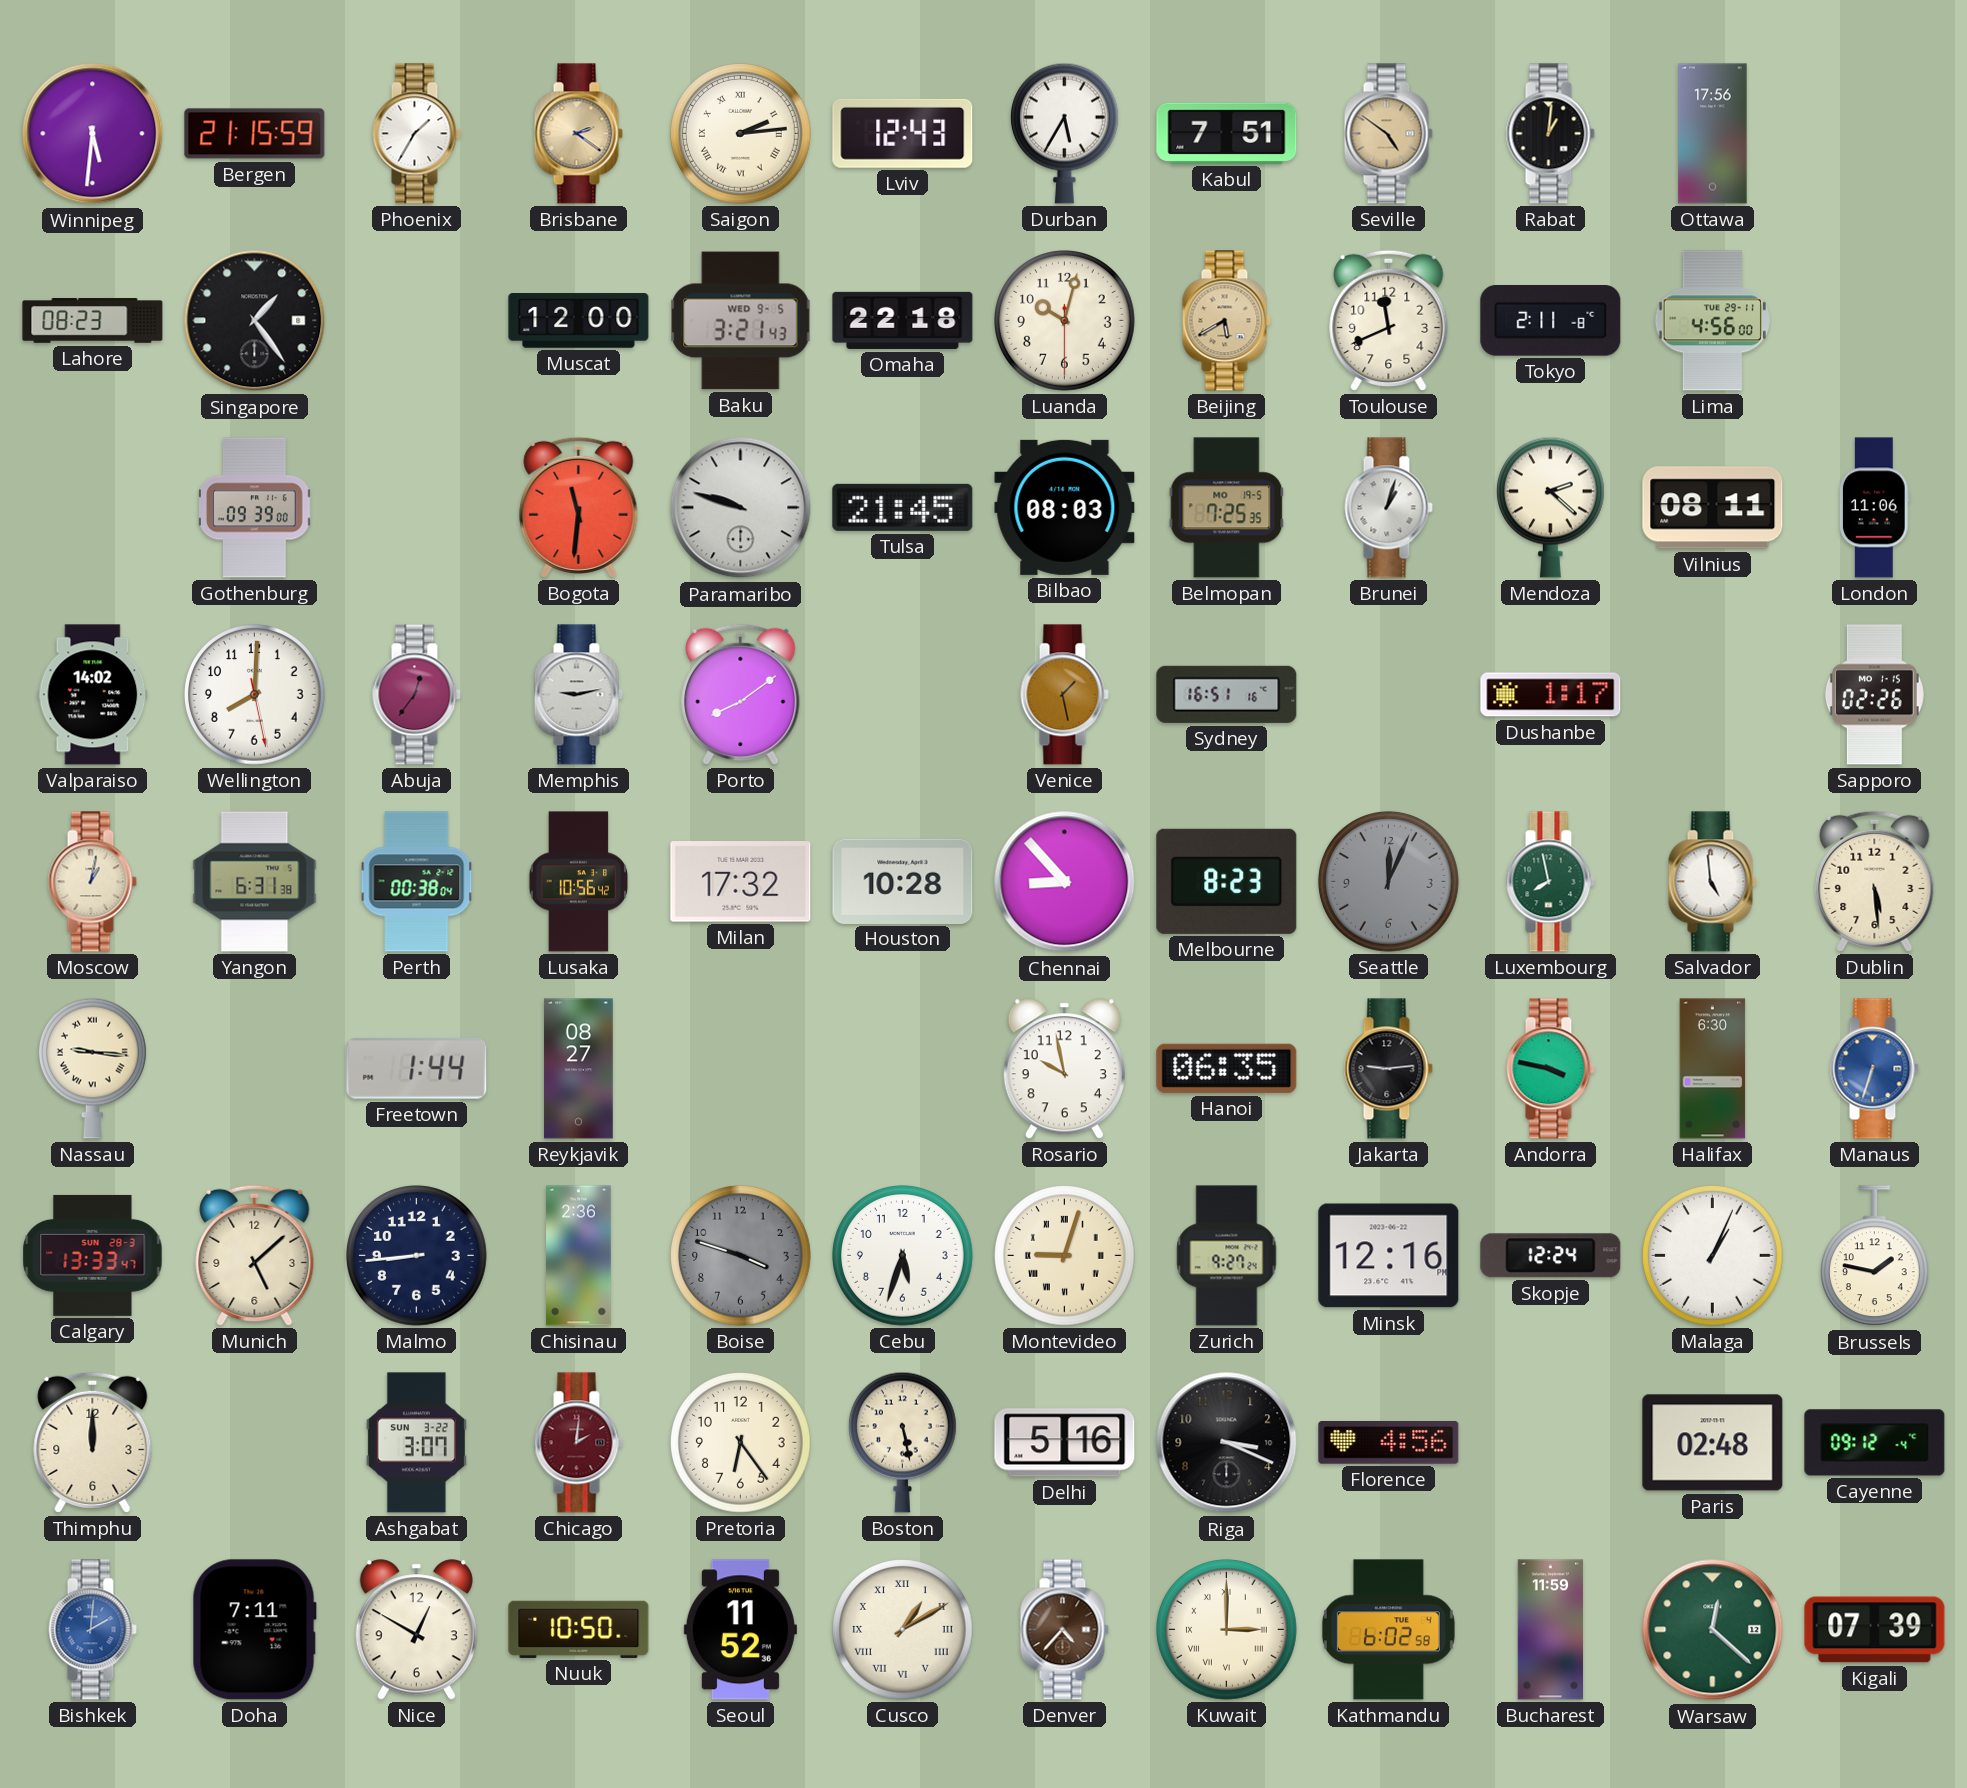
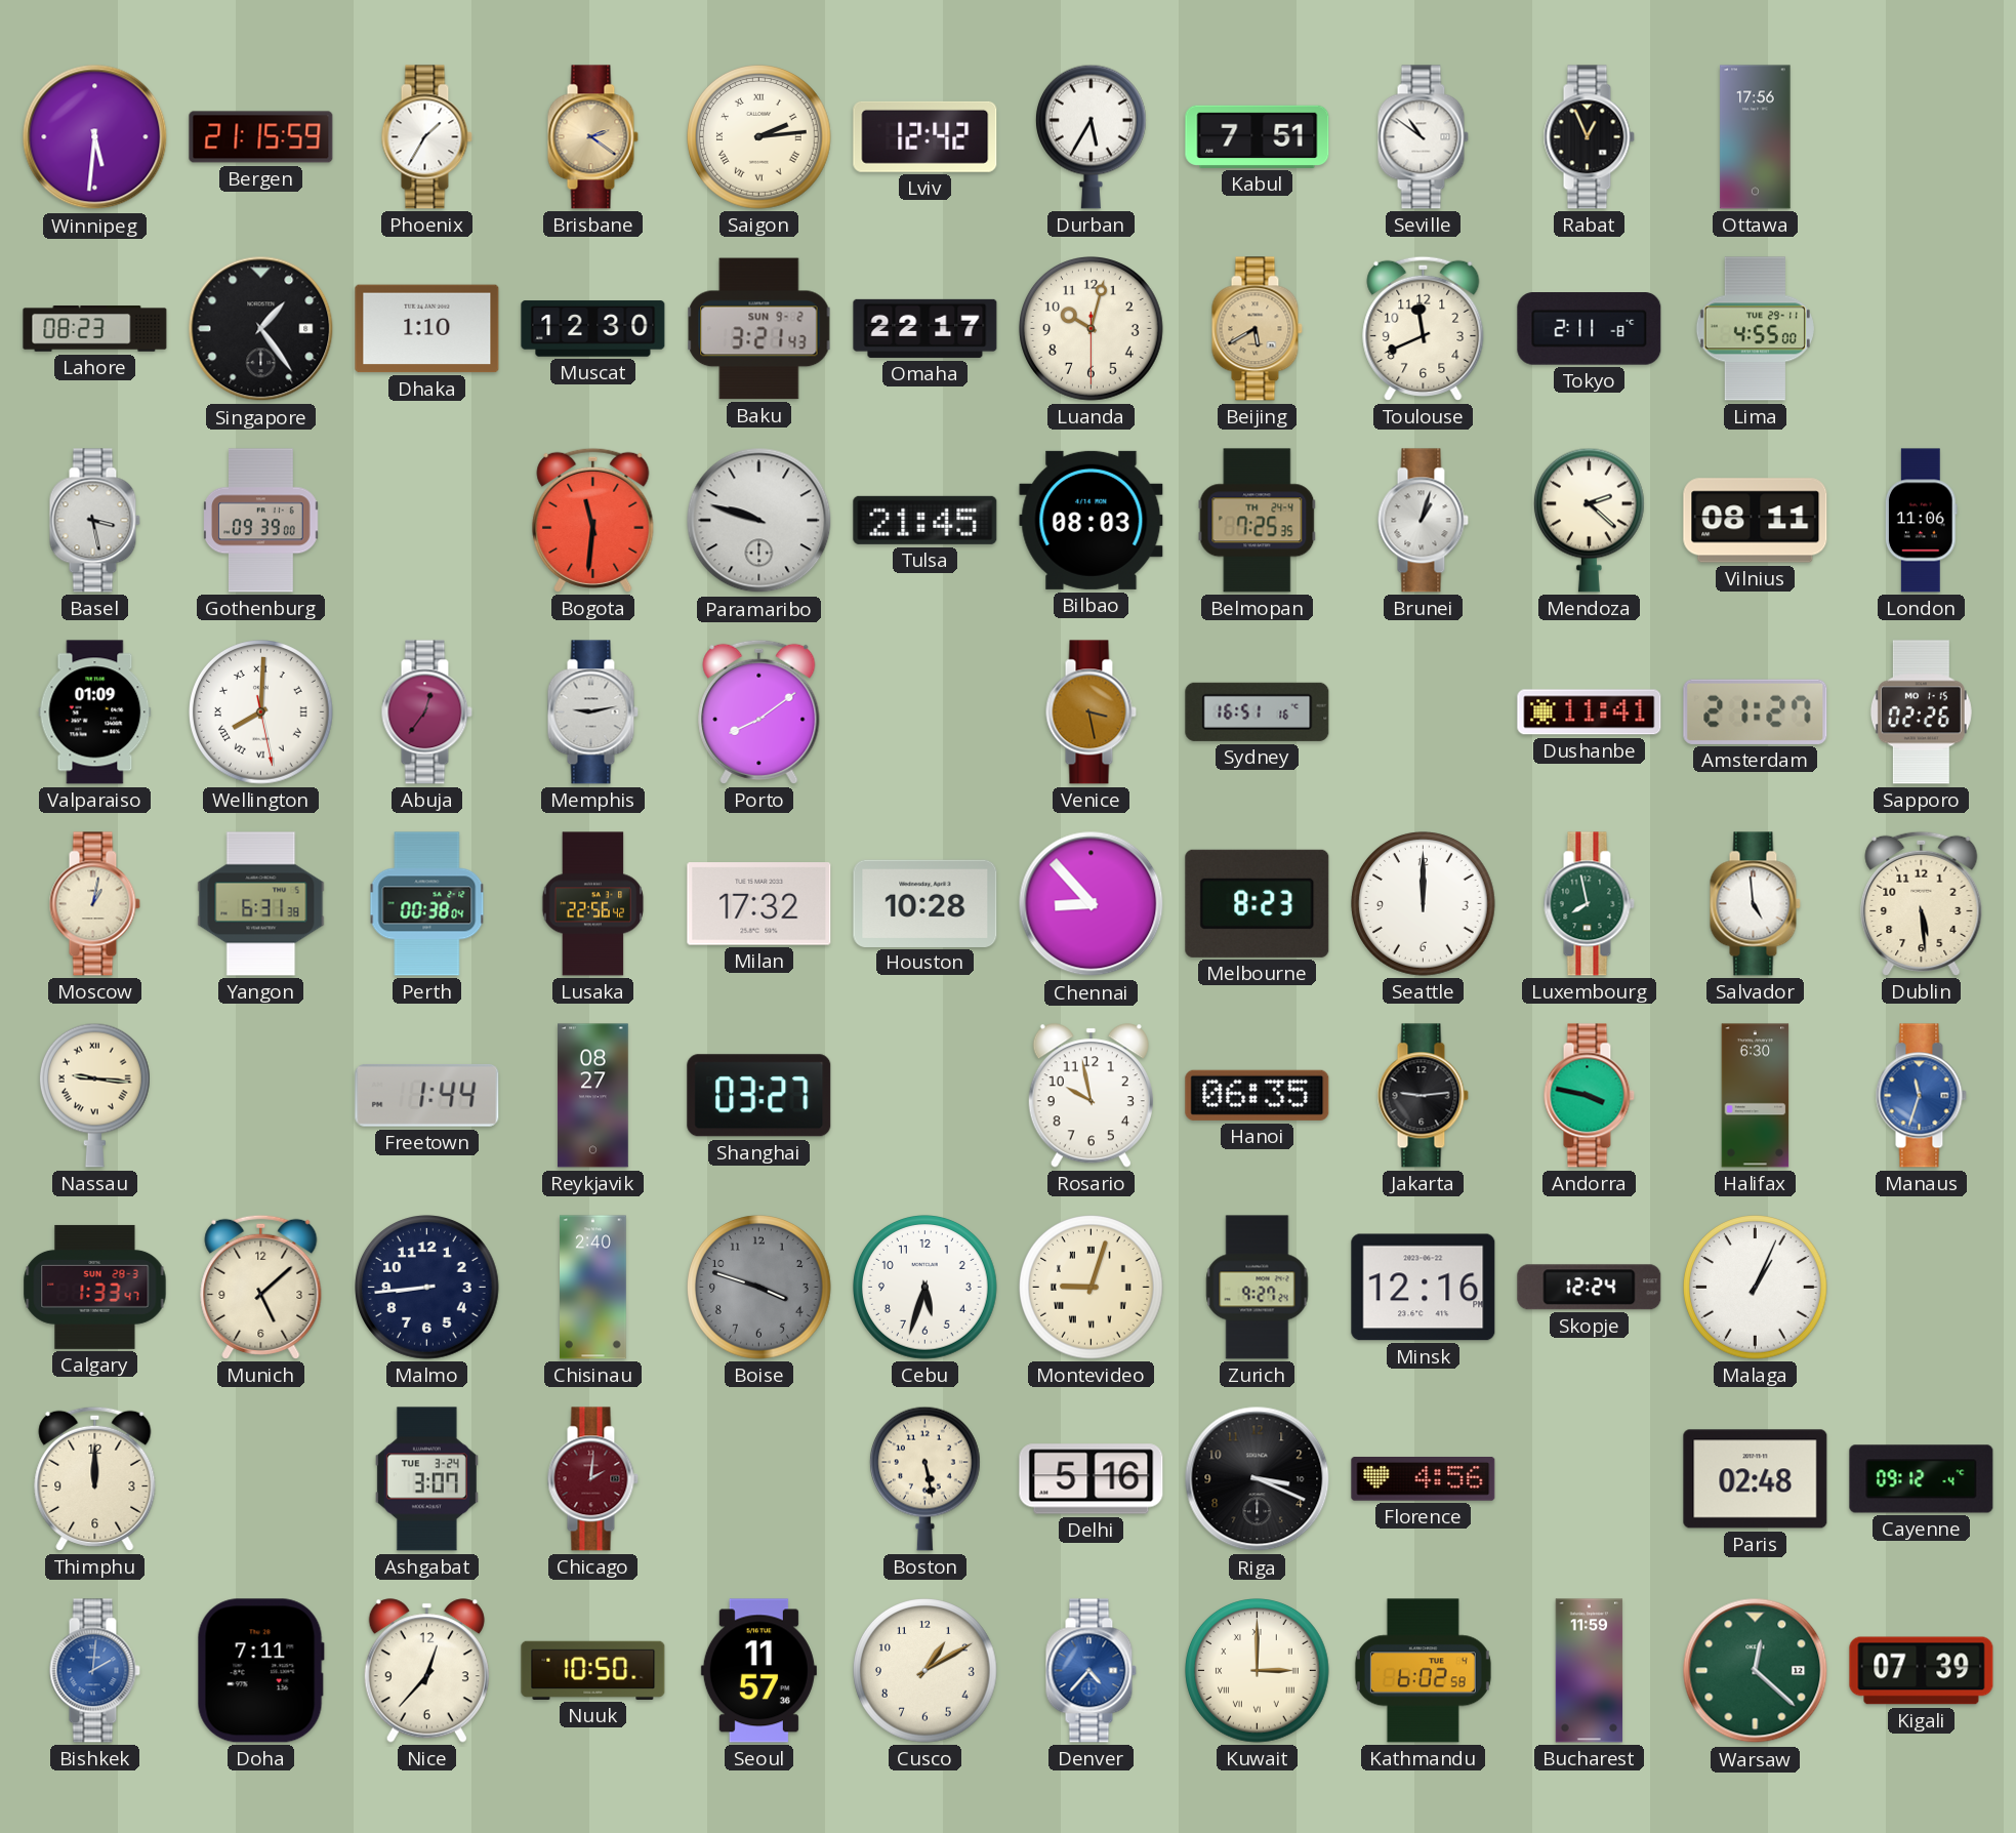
Lviv: 12:43 -> 12:42 (925, 136)
Seville: 4:51 -> 10:51 (1423, 137)
Seville dial: champagne -> white (1423, 137)
Rabat: 1:01 -> 12:56 (1589, 137)
Dhaka: none -> 1:10 (427, 329)
Muscat: 12:00 -> 12:30 (593, 329)
Baku date: WED 9-5 -> SUN 9-2 (759, 329)
Omaha: 22:18 -> 22:17 (925, 328)
Lima: 4:56 -> 4:55 (1755, 329)
Basel: none -> 3:28 (94, 521)
Belmopan date: MO 19-5 -> TH 24-4 (1258, 521)
Valparaiso: 14:02 -> 01:09 (95, 712)
Wellington numerals: Arabic -> Roman (261, 712)
Venice: 1:28 -> 3:28 (1091, 712)
Dushanbe: 1:17 -> 11:41 (1590, 712)
Amsterdam: none -> 21:27 (1756, 711)
Lusaka: 10:56 -> 22:56 (593, 904)
Seattle: 12:04 -> 12:00 (1424, 904)
Seattle dial: grey -> white (1424, 904)
Shanghai: none -> 03:27 (759, 1096)
Manaus: 6:33 -> 11:33 (1921, 1096)
Calgary: 13:33 -> 1:33 (95, 1287)
Chisinau: 2:36 -> 2:40 (593, 1288)
Brussels: 1:47 -> none (1874, 1256)
Ashgabat date: SUN 3-22 -> TUE 3-24 (426, 1479)
Pretoria: 6:24 -> none (741, 1443)
Nice: 12:50 -> 12:37 (426, 1671)
Seoul: 11:52 -> 11:57 (758, 1671)
Cusco numerals: Roman -> Arabic (925, 1671)
Denver dial: brown -> blue (1091, 1671)
